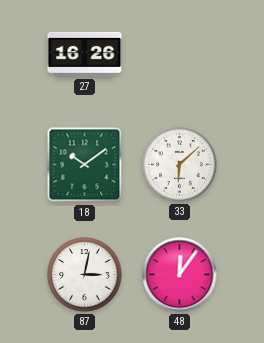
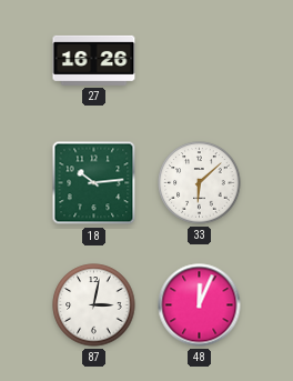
18: 10:09 -> 10:14 (94, 183)
48: 12:06 -> 12:04 (200, 305)
